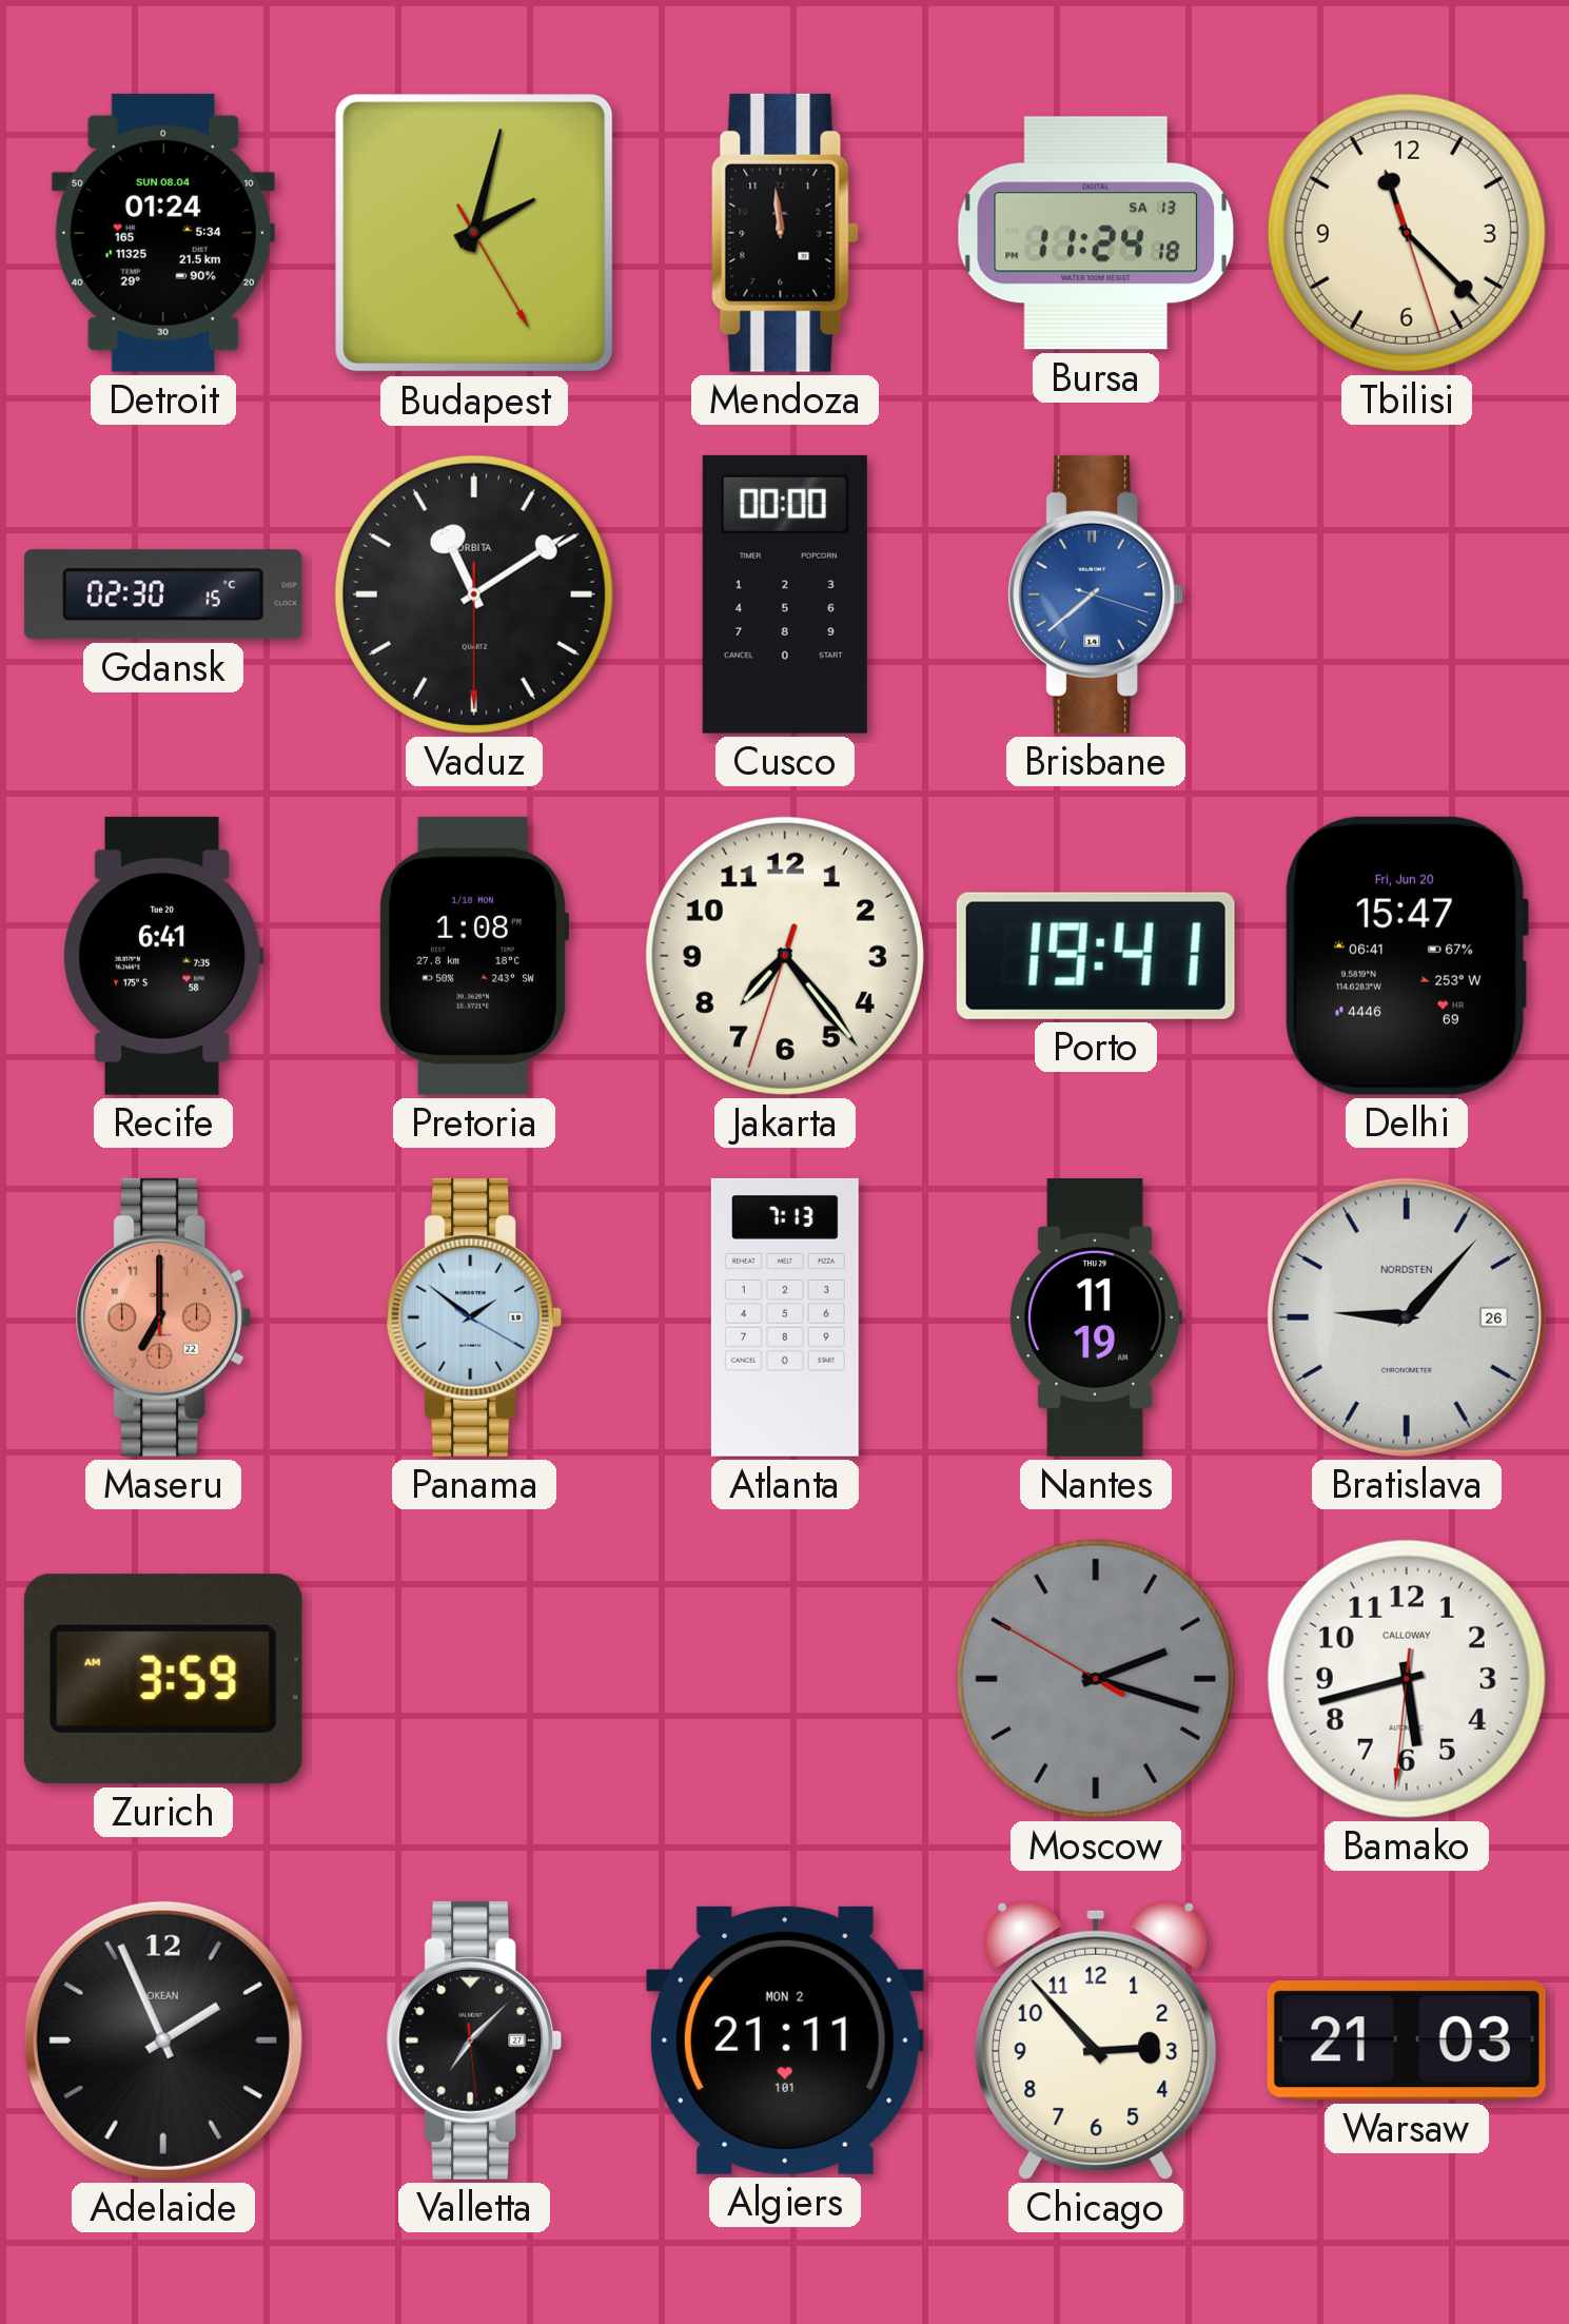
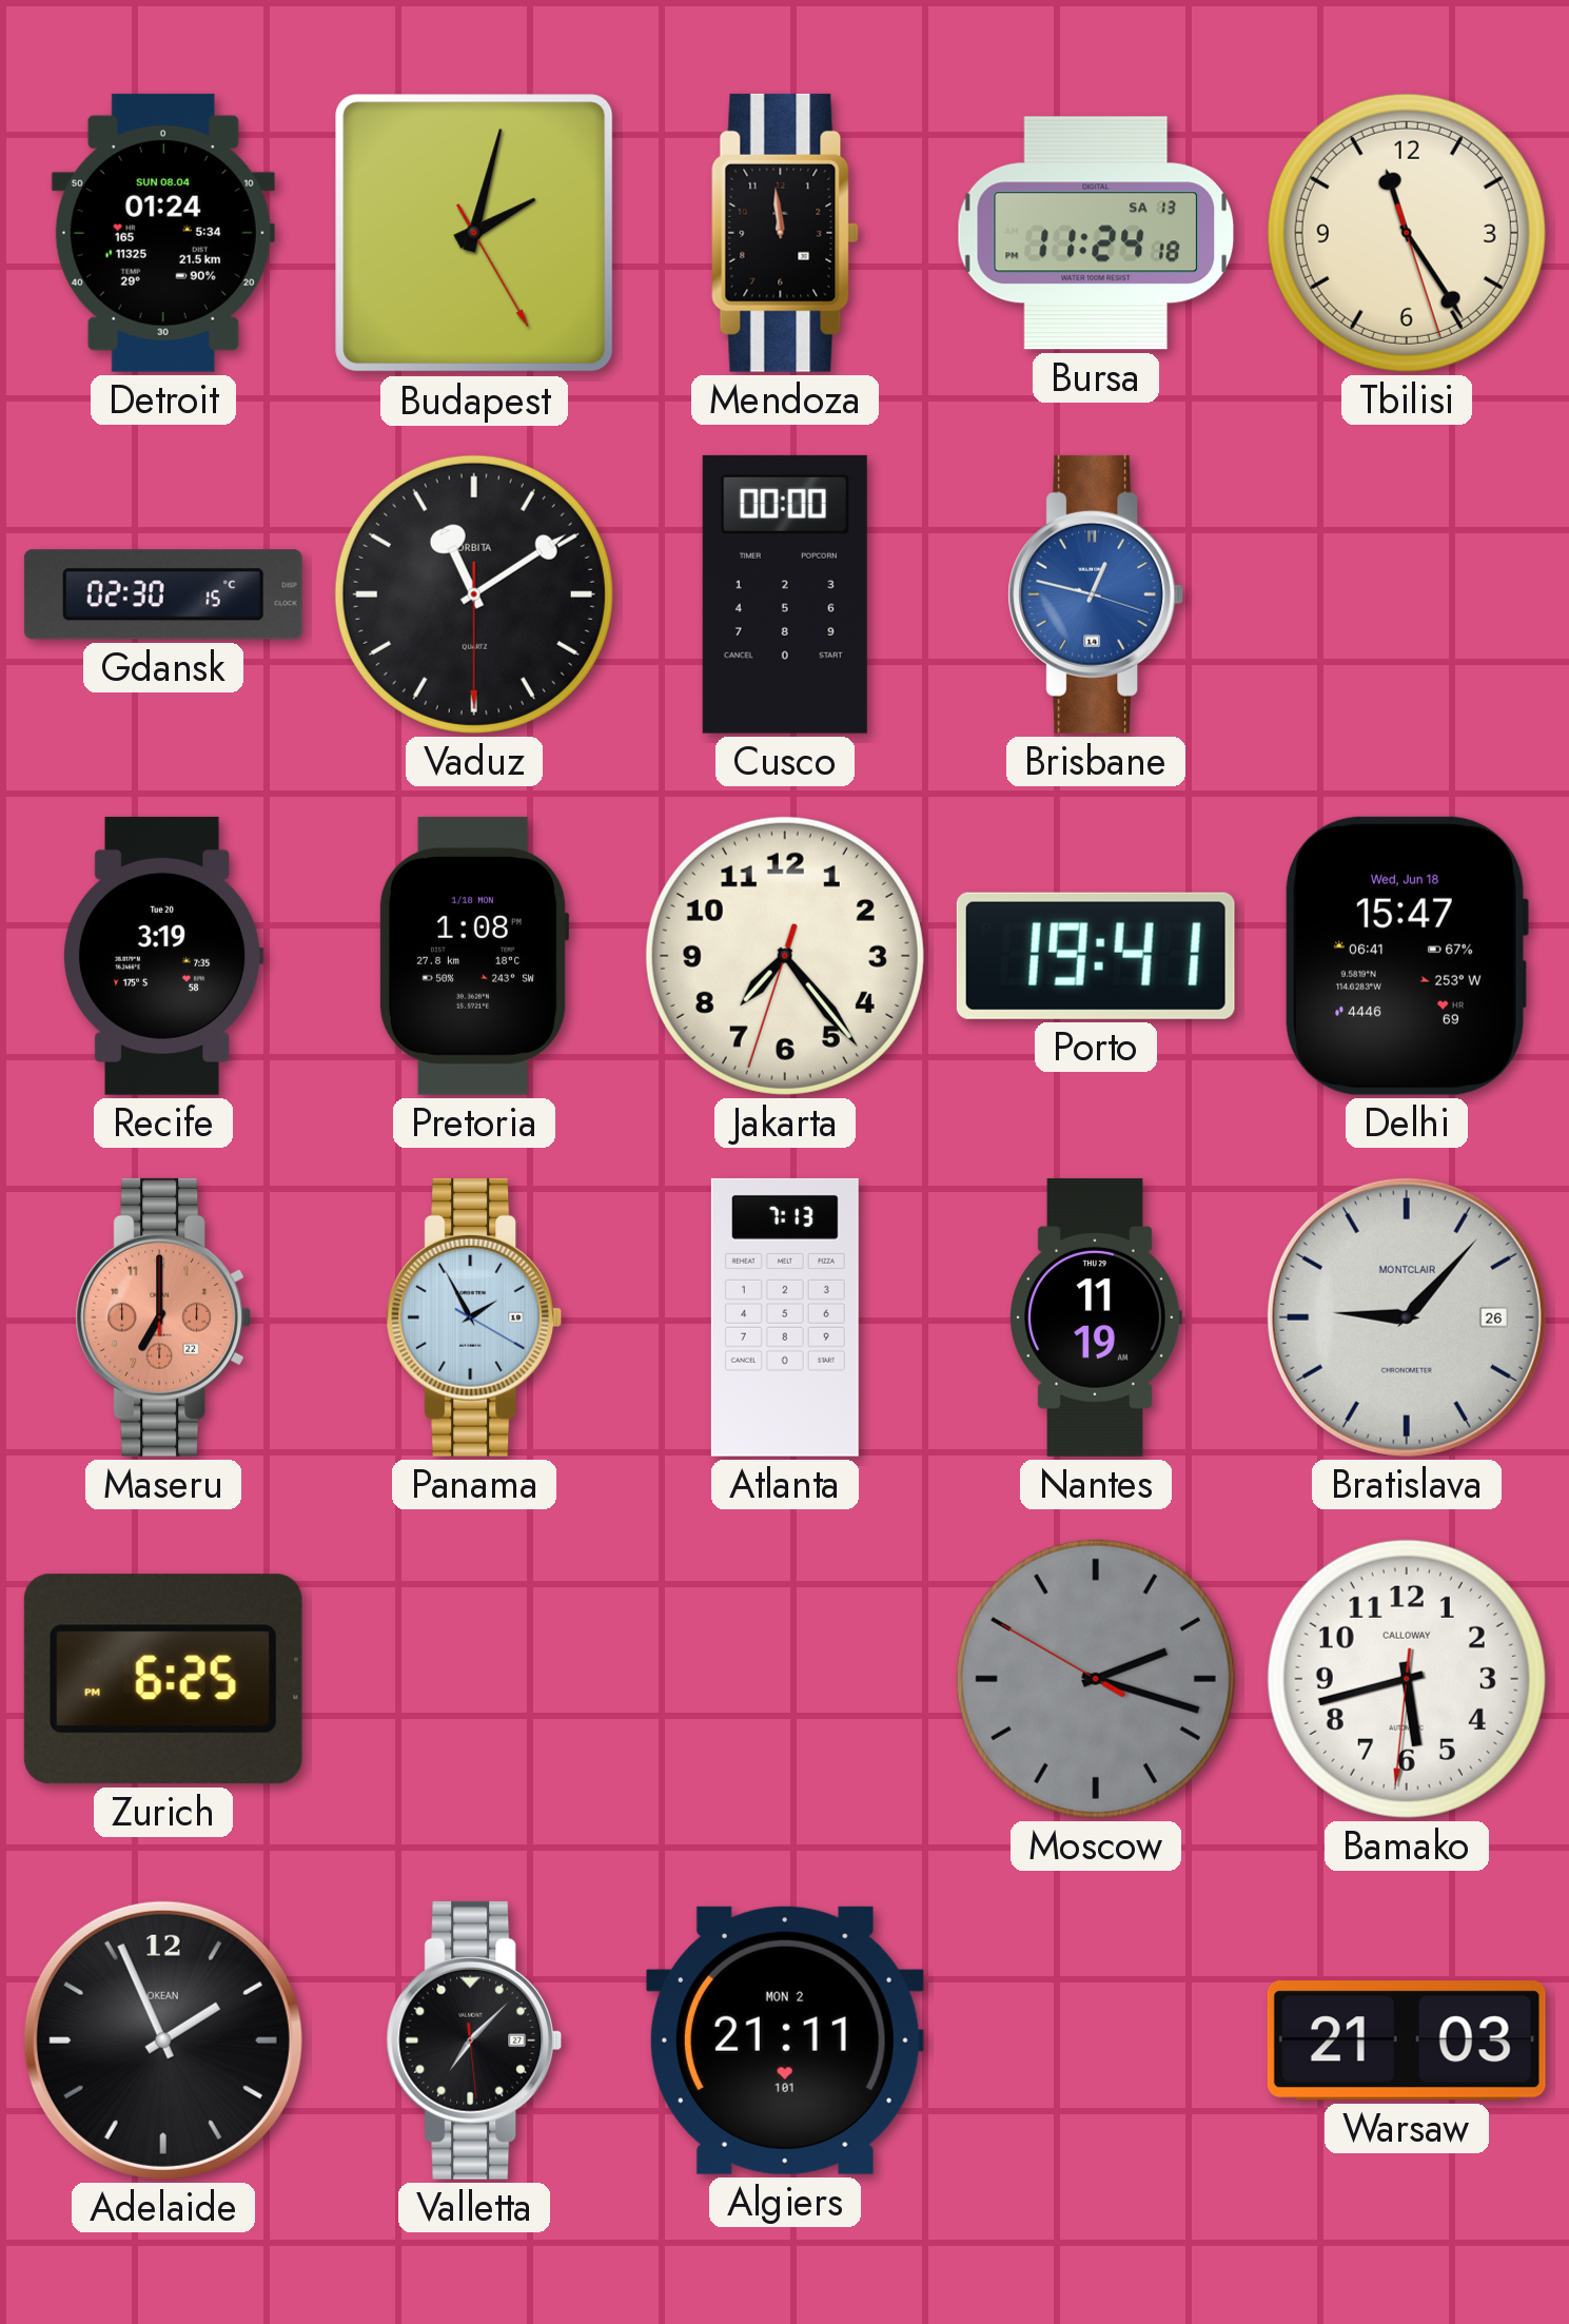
Tbilisi: 11:22 -> 11:24 (1407, 233)
Brisbane: 7:38 -> 12:47 (1096, 594)
Recife: 6:41 -> 3:19 (163, 956)
Delhi date: Fri, Jun 20 -> Wed, Jun 18 (1407, 956)
Panama: 1:51 -> 1:55 (474, 1317)
Bratislava brand: NORDSTEN -> MONTCLAIR (1407, 1317)
Zurich: 3:59 -> 6:25 (163, 1679)
Chicago: 2:53 -> none (1096, 2040)
